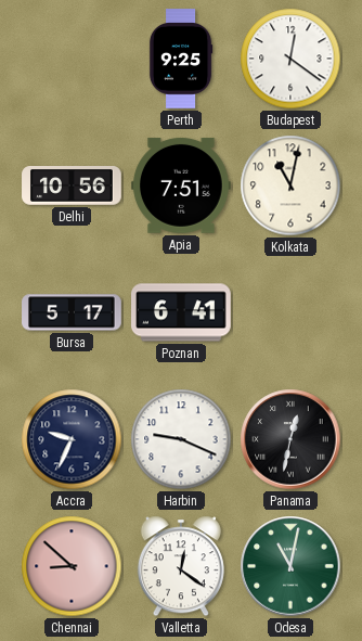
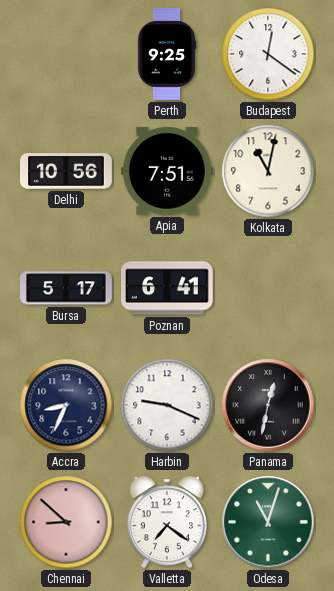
Accra: 9:34 -> 8:34 (66, 405)
Valletta: 12:21 -> 7:21 (167, 522)
Odesa: 11:02 -> 11:03 (268, 522)
